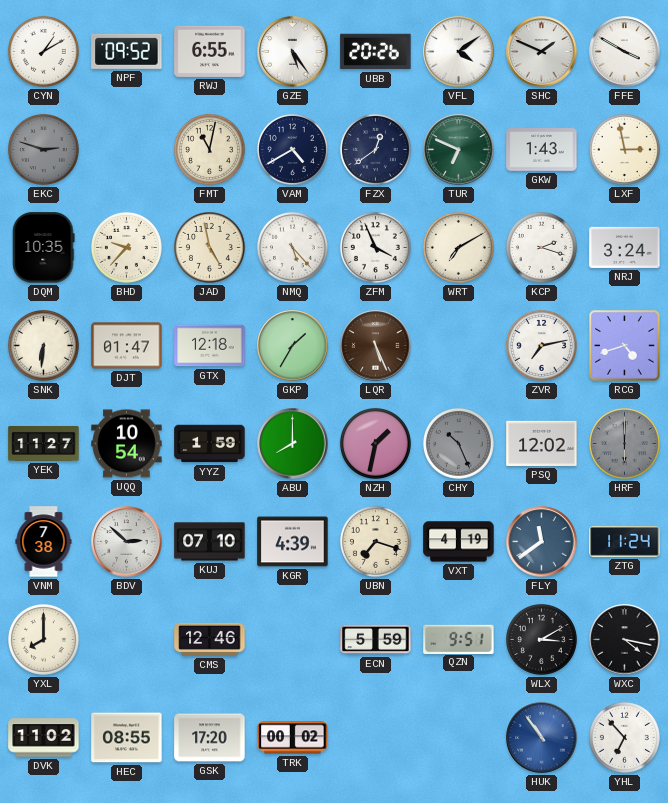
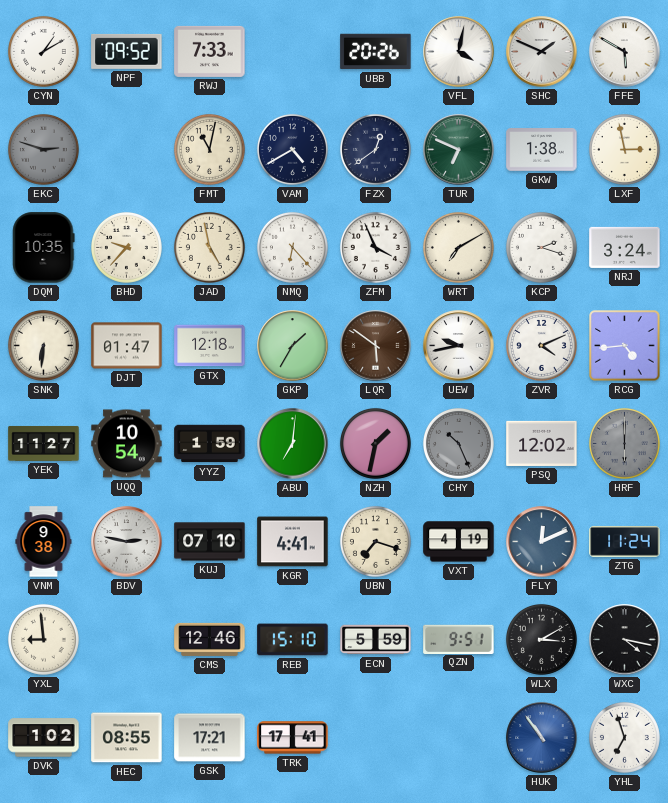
RWJ: 6:55 -> 7:33 (210, 51)
GZE: 5:24 -> none (293, 52)
VFL: 4:09 -> 4:02 (459, 52)
FFE: 3:50 -> 5:50 (625, 52)
GKW: 1:43 -> 1:38 (542, 150)
NMQ: 5:23 -> 6:23 (292, 247)
LQR: 5:26 -> 5:51 (376, 346)
UEW: none -> 9:43 (459, 346)
ZVR: 7:13 -> 4:11 (541, 345)
RCG: 4:42 -> 4:44 (625, 346)
ABU: 8:00 -> 7:01 (293, 444)
VNM: 7:38 -> 9:38 (44, 542)
BDV: 2:52 -> 2:47 (127, 542)
KGR: 4:39 -> 4:41 (293, 542)
FLY: 11:39 -> 12:11 (542, 542)
YXL: 8:00 -> 8:59 (43, 639)
REB: none -> 15:10 (293, 640)
DVK: 11:02 -> 1:02 (44, 738)
GSK: 17:20 -> 17:21 (210, 738)
TRK: 00:02 -> 17:41 (293, 738)
YHL: 6:53 -> 6:57 (624, 737)
